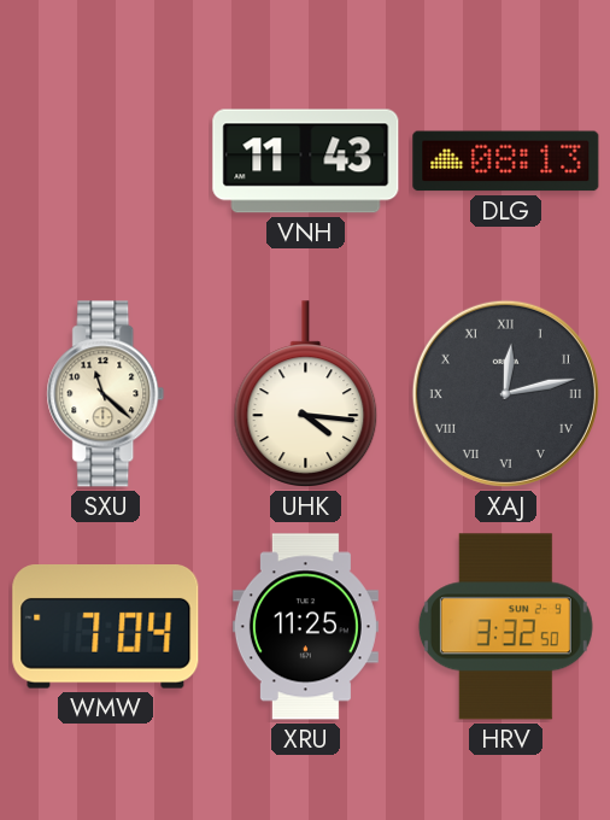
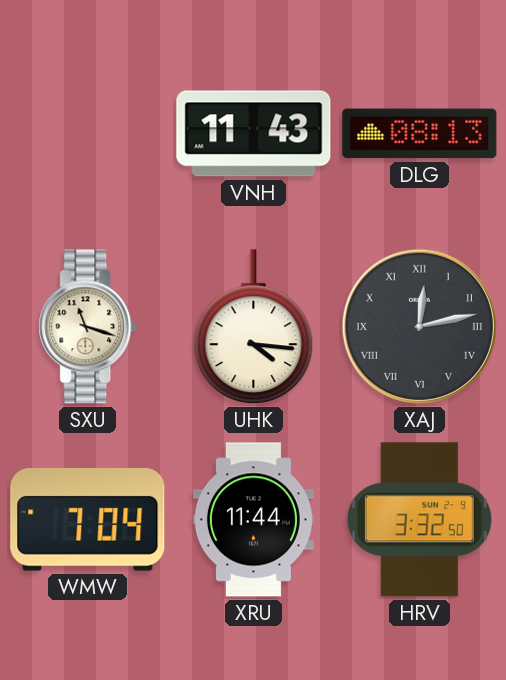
SXU: 11:22 -> 11:18 (88, 327)
XRU: 11:25 -> 11:44 (253, 520)
